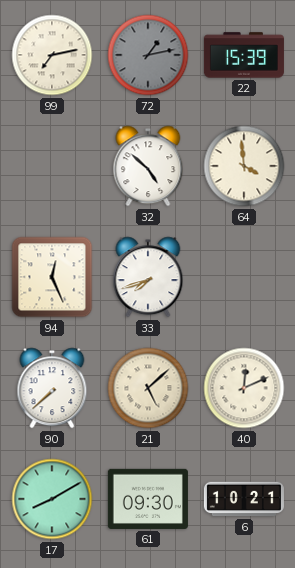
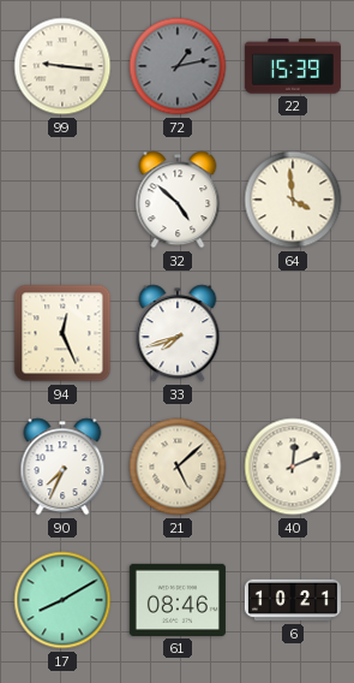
99: 7:13 -> 9:16 (62, 66)
90: 7:38 -> 7:34 (62, 467)
61: 09:30 -> 08:46 (178, 600)
